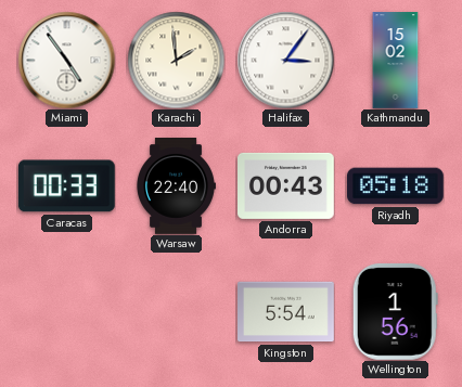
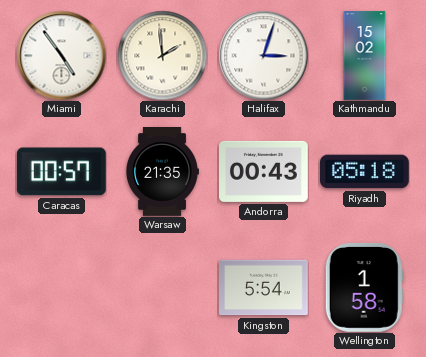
Halifax: 3:06 -> 3:03 (263, 55)
Caracas: 00:33 -> 00:57 (61, 172)
Warsaw: 22:40 -> 21:35 (163, 172)
Wellington: 1:56 -> 1:58 (364, 287)
